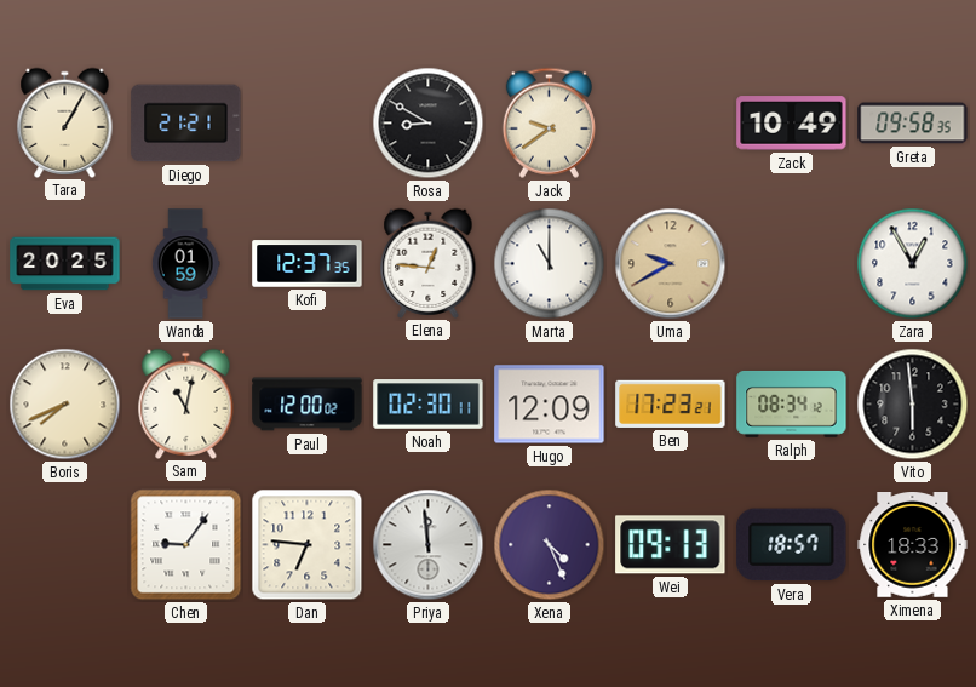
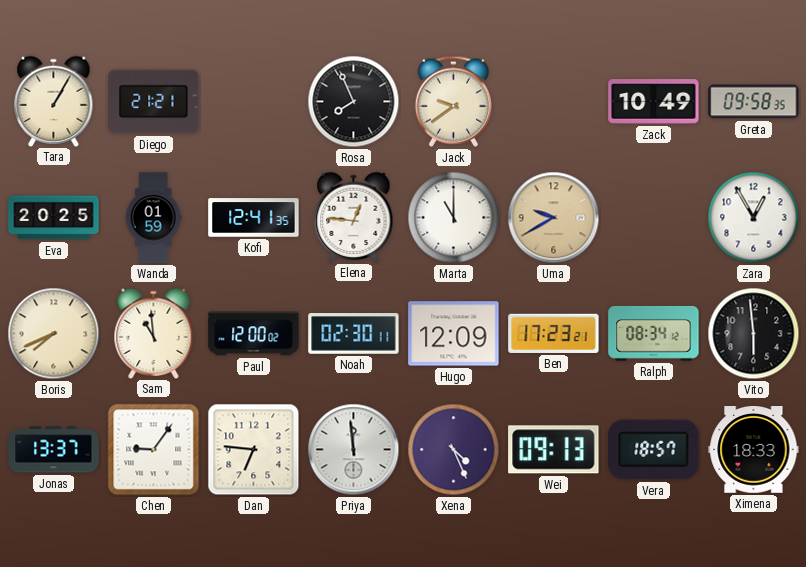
Rosa: 8:50 -> 7:56 (354, 102)
Kofi: 12:37 -> 12:41 (254, 218)
Sam: 11:02 -> 10:59 (154, 333)
Jonas: none -> 13:37 (54, 450)
